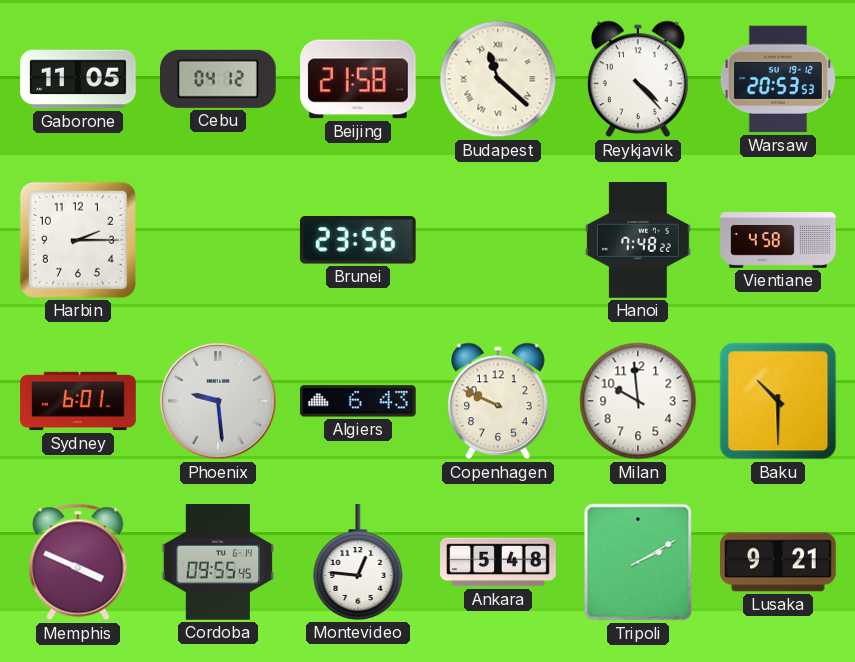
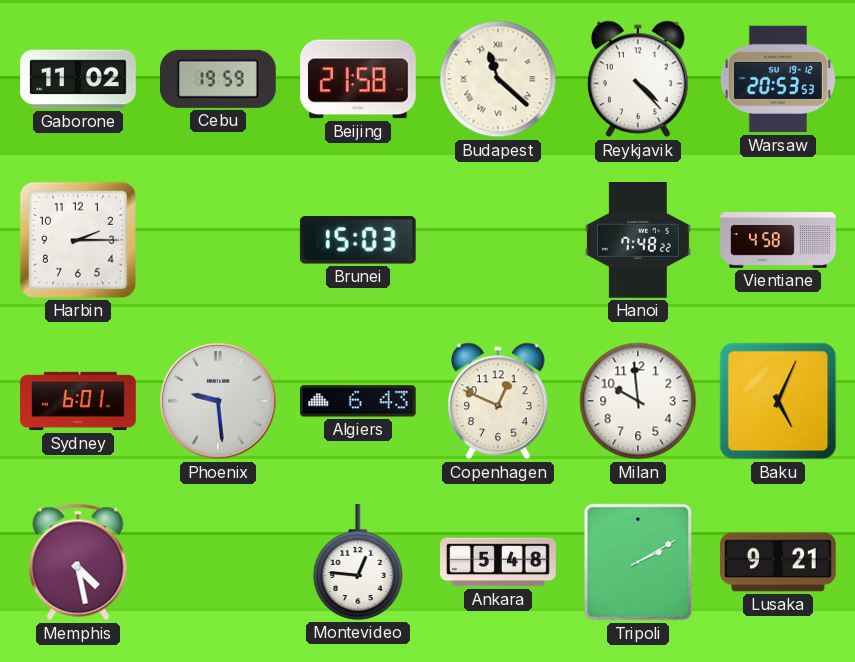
Gaborone: 11:05 -> 11:02 (78, 79)
Cebu: 04:12 -> 19:59 (219, 79)
Brunei: 23:56 -> 15:03 (358, 240)
Copenhagen: 9:49 -> 12:49 (499, 401)
Baku: 10:30 -> 5:04 (778, 401)
Memphis: 3:49 -> 4:28 (78, 562)
Cordoba: 09:55 -> none (217, 563)
